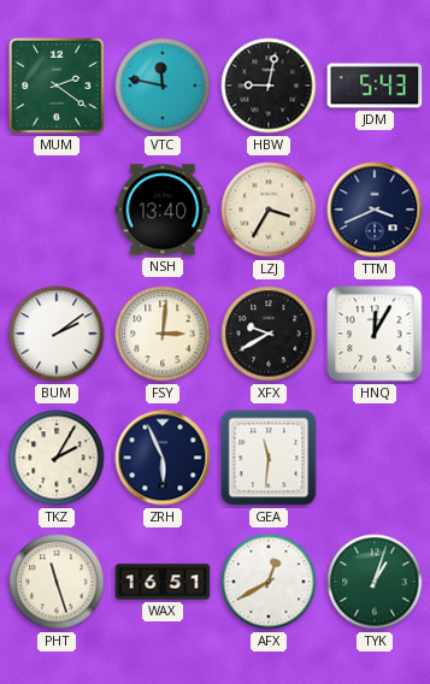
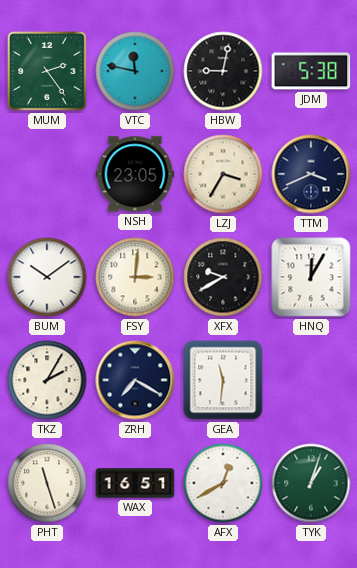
MUM: 2:21 -> 2:24 (48, 72)
JDM: 5:43 -> 5:38 (311, 71)
NSH: 13:40 -> 23:05 (135, 174)
BUM: 2:09 -> 10:09 (47, 277)
ZRH: 5:56 -> 7:20 (135, 380)
